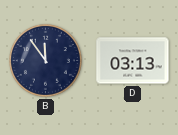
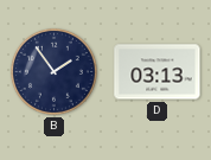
B: 11:54 -> 1:54 (53, 71)
